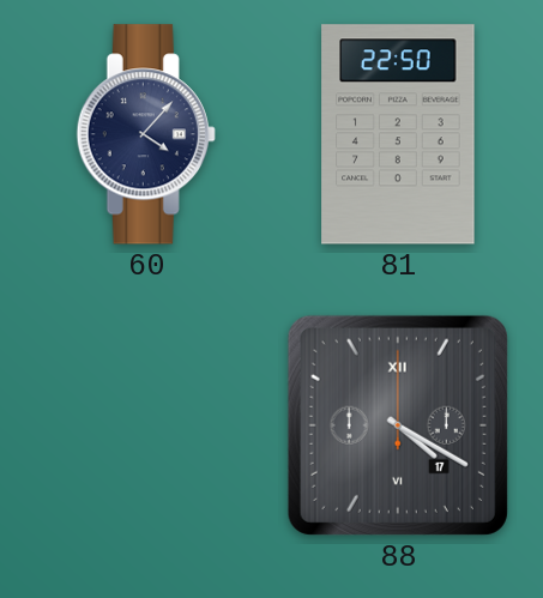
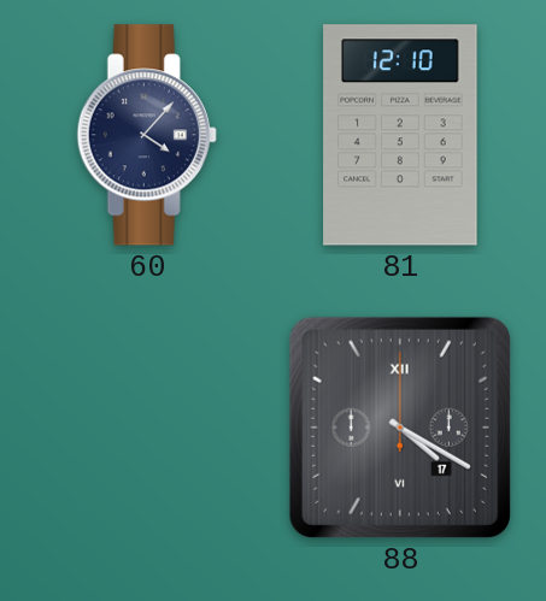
81: 22:50 -> 12:10 (400, 135)
